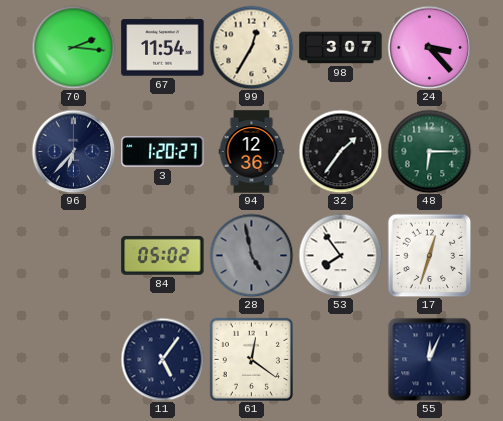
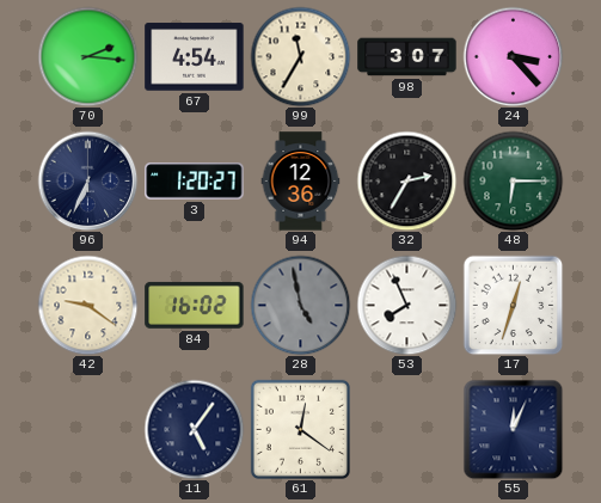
67: 11:54 -> 4:54 (195, 57)
99: 12:35 -> 11:35 (300, 56)
96: 6:37 -> 6:34 (87, 180)
32: 1:36 -> 2:35 (406, 180)
42: none -> 9:21 (87, 305)
84: 05:02 -> 16:02 (195, 305)
53: 7:54 -> 7:56 (406, 305)
